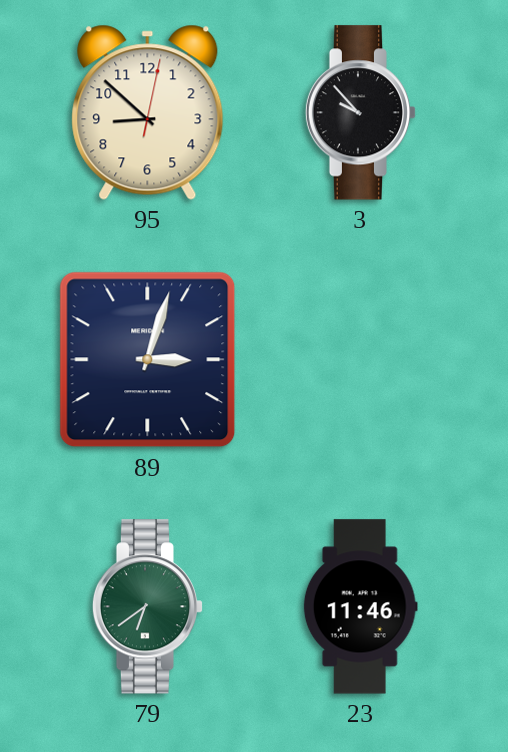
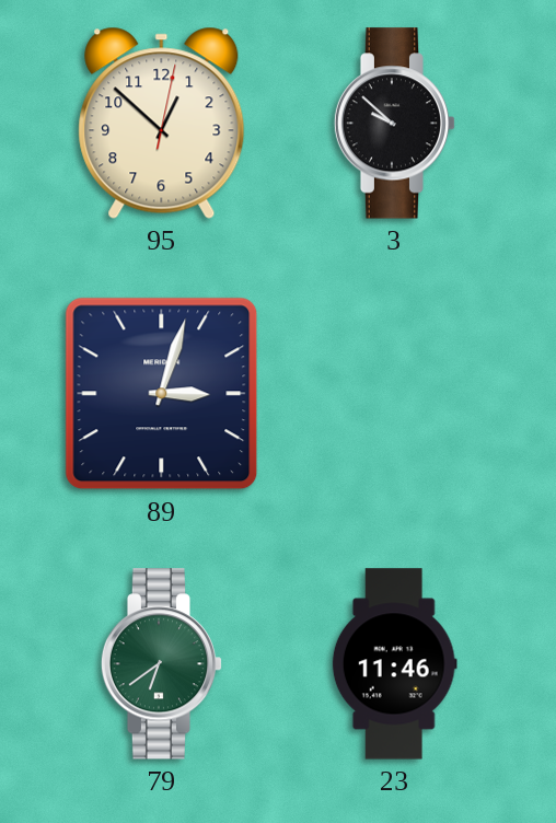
95: 8:52 -> 12:52 (162, 123)
3: 9:53 -> 9:52 (395, 124)
